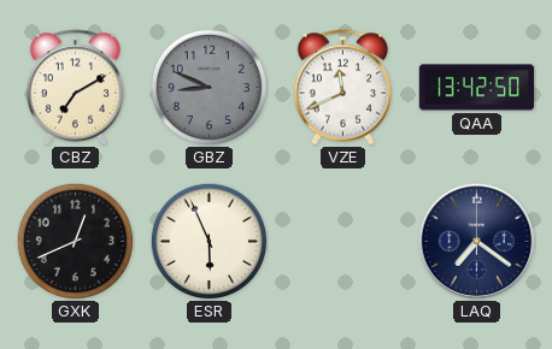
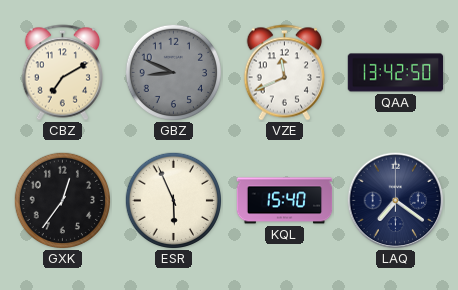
GXK: 12:41 -> 12:36 (62, 200)
KQL: none -> 15:40 (285, 201)
